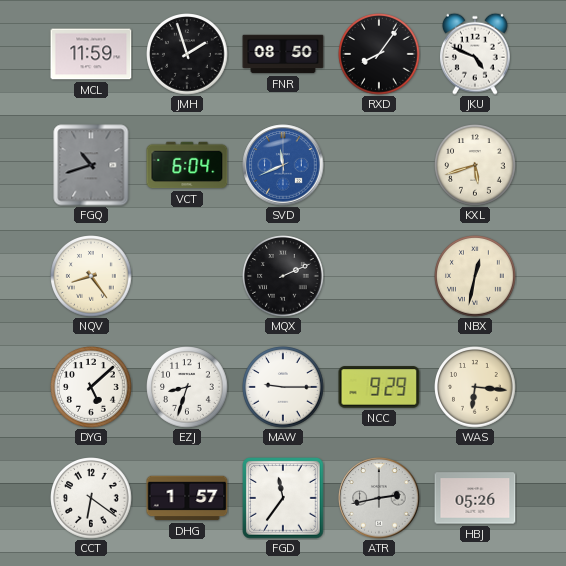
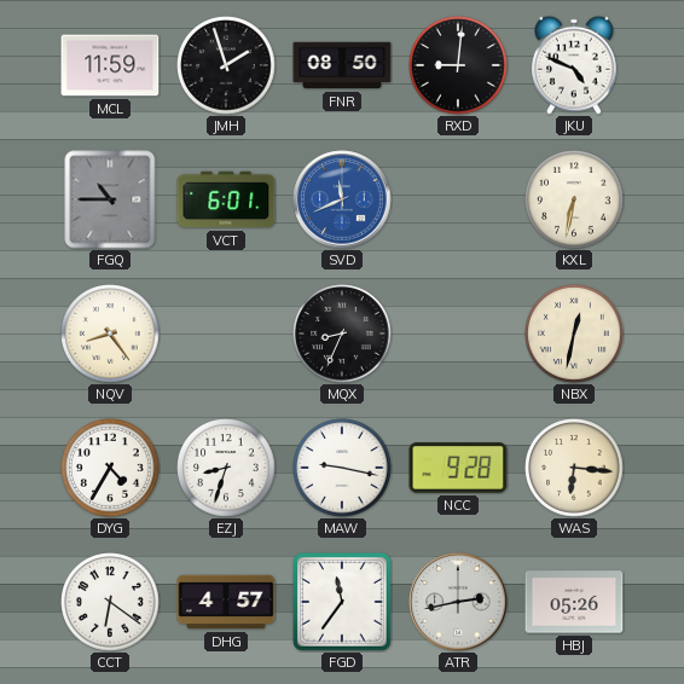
RXD: 8:06 -> 9:01 (458, 65)
FGQ: 10:42 -> 10:45 (110, 199)
VCT: 6:04 -> 6:01 (226, 199)
KXL: 5:42 -> 6:32 (574, 199)
MQX: 2:11 -> 8:34 (342, 334)
DYG: 5:08 -> 4:35 (110, 468)
MAW: 9:15 -> 9:17 (342, 468)
NCC: 9:29 -> 9:28 (458, 468)
DHG: 1:57 -> 4:57 (226, 602)
